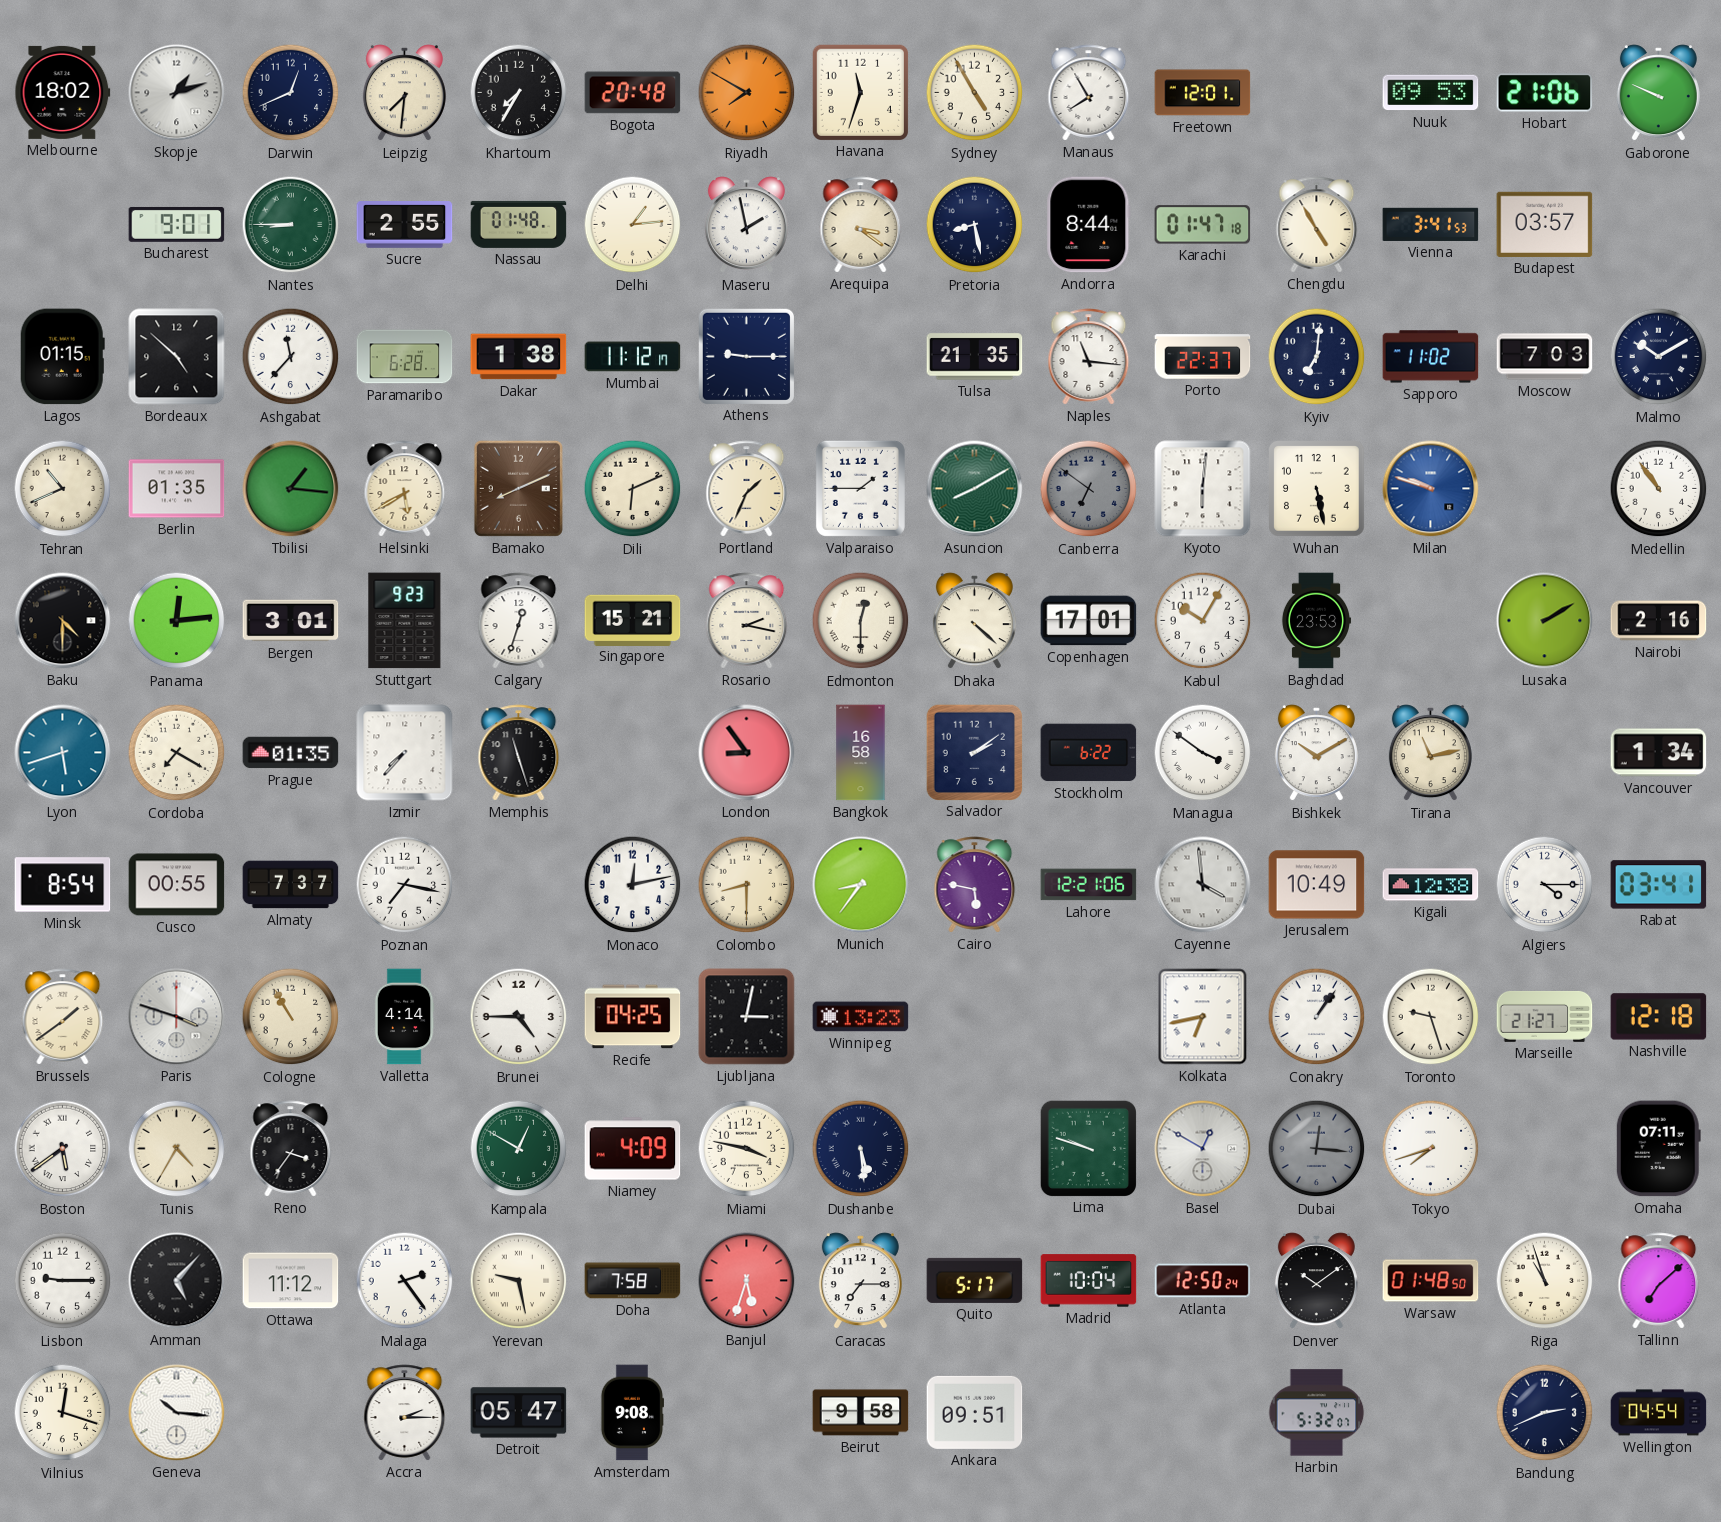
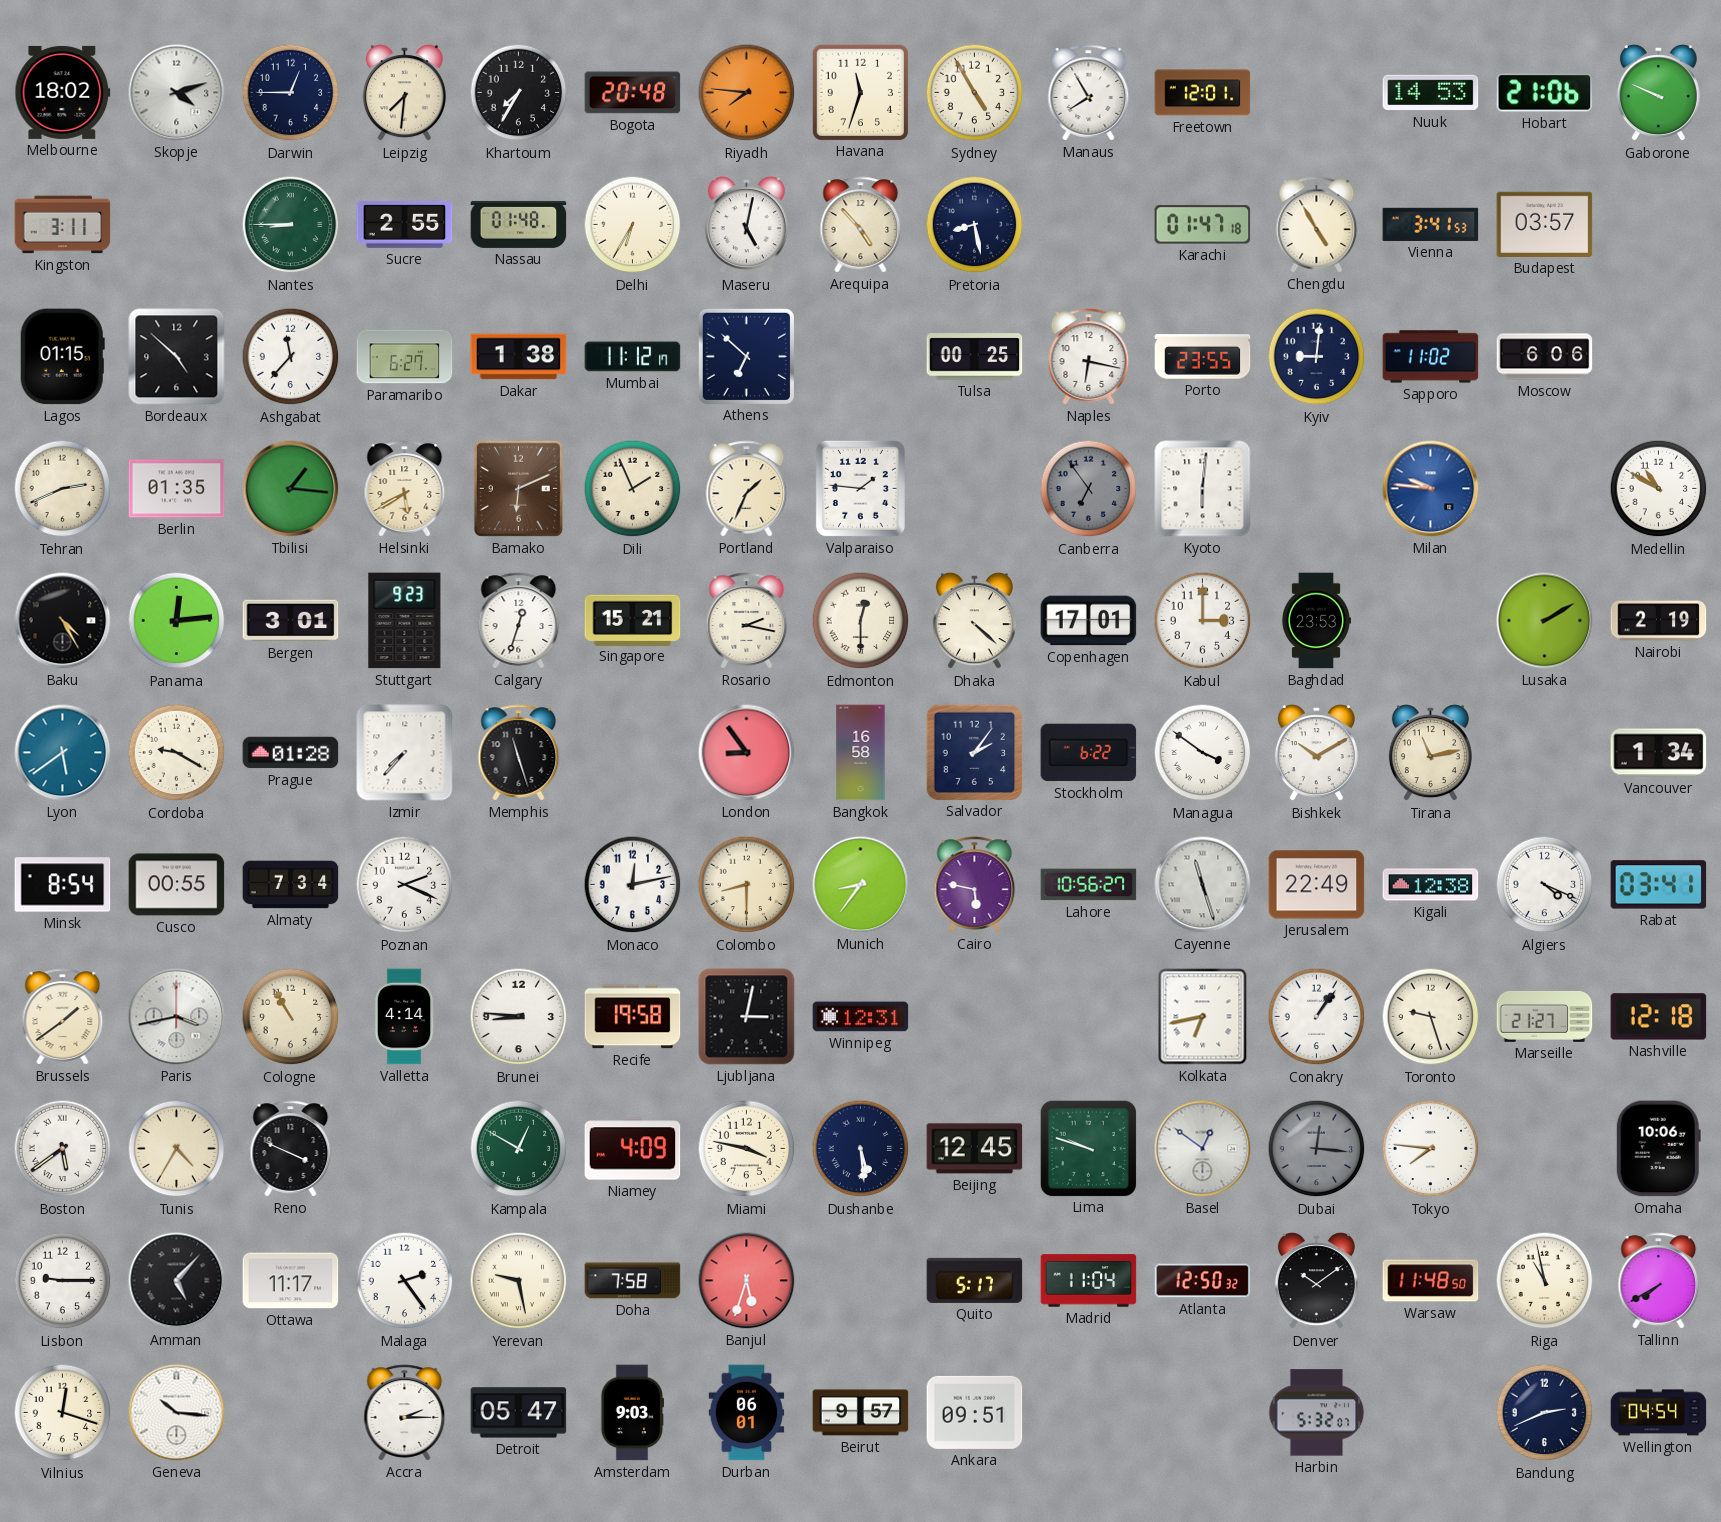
Skopje: 1:12 -> 4:12 (177, 93)
Darwin: 12:41 -> 12:45 (291, 93)
Riyadh: 7:50 -> 7:46 (747, 93)
Nuuk: 09:53 -> 14:53 (1431, 93)
Kingston: none -> 3:11 (63, 225)
Bucharest: 9:01 -> none (177, 225)
Delhi: 1:14 -> 6:35 (633, 225)
Maseru: 1:58 -> 5:02 (746, 225)
Arequipa: 3:21 -> 4:53 (861, 225)
Andorra: 8:44 -> none (1089, 225)
Paramaribo: 6:28 -> 6:27 (405, 357)
Athens: 9:15 -> 6:52 (746, 356)
Tulsa: 21:35 -> 00:25 (975, 357)
Naples: 11:16 -> 6:17 (1089, 357)
Porto: 22:37 -> 23:55 (1203, 357)
Kyiv: 7:01 -> 9:01 (1317, 357)
Moscow: 7:03 -> 6:06 (1545, 357)
Malmo: 10:10 -> none (1659, 357)
Tehran: 10:41 -> 2:41 (63, 489)
Bamako: 8:11 -> 6:11 (518, 488)
Dili: 6:11 -> 1:56 (633, 489)
Valparaiso: 1:45 -> 1:46 (860, 488)
Asuncion: 8:10 -> none (975, 489)
Canberra: 6:51 -> 6:54 (1089, 489)
Wuhan: 5:28 -> none (1317, 489)
Milan: 9:48 -> 9:46 (1431, 489)
Medellin: 10:54 -> 10:50 (1659, 489)
Baku: 4:30 -> 4:25 (63, 621)
Kabul: 10:05 -> 3:00 (1203, 621)
Nairobi: 2:16 -> 2:19 (1659, 621)
Lyon: 5:42 -> 5:39 (63, 753)
Cordoba: 7:20 -> 9:20 (177, 753)
Prague: 01:35 -> 01:28 (291, 753)
Salvador: 2:09 -> 2:06 (974, 752)
Almaty: 7:37 -> 7:34 (291, 885)
Poznan: 7:17 -> 2:19 (405, 885)
Lahore: 12:21 -> 10:56 (1089, 885)
Cayenne: 3:59 -> 11:27 (1203, 885)
Jerusalem: 10:49 -> 22:49 (1317, 885)
Algiers: 4:15 -> 4:19 (1545, 885)
Paris: 3:48 -> 3:43 (177, 1017)
Brunei: 4:45 -> 8:46 (519, 1017)
Recife: 04:25 -> 19:58 (633, 1017)
Winnipeg: 13:23 -> 12:31 (861, 1017)
Reno: 3:36 -> 3:49 (291, 1149)
Beijing: none -> 12:45 (975, 1149)
Basel: 12:50 -> 12:51 (1203, 1149)
Tokyo: 7:42 -> 7:46 (1431, 1149)
Omaha: 07:11 -> 10:06 (1658, 1149)
Ottawa: 11:12 -> 11:17 (291, 1281)
Caracas: 7:15 -> none (860, 1281)
Madrid: 10:04 -> 11:04 (1089, 1281)
Atlanta: 12:50:24 -> 12:50:32 (1203, 1281)
Warsaw: 01:48 -> 11:48 (1431, 1281)
Riga: 10:57 -> 10:58 (1545, 1281)
Tallinn: 7:08 -> 7:40 (1659, 1281)
Amsterdam: 9:08 -> 9:03 (631, 1413)
Durban: none -> 06:01 (747, 1413)
Beirut: 9:58 -> 9:57 (861, 1413)
